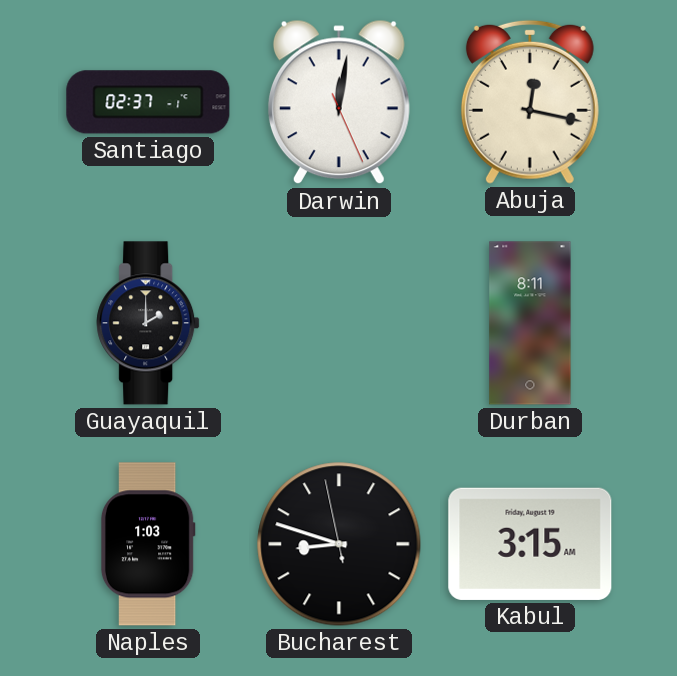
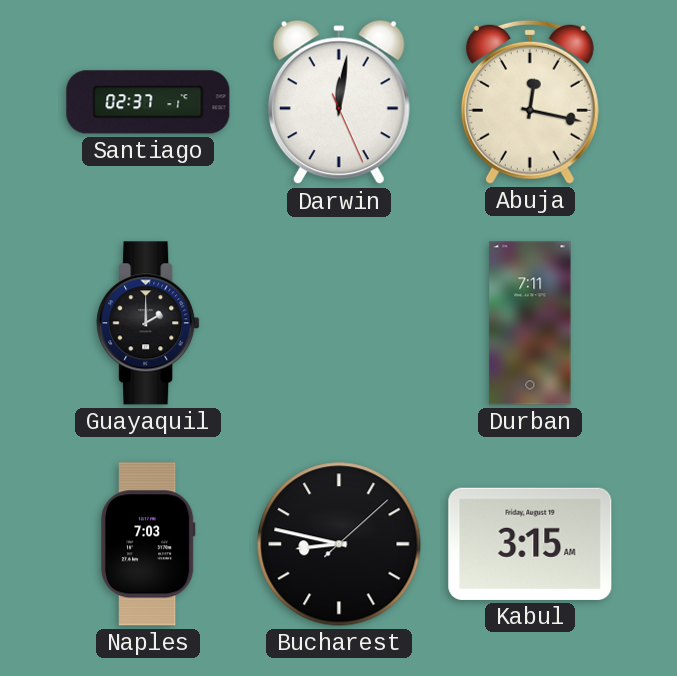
Durban: 8:11 -> 7:11 (530, 323)
Naples: 1:03 -> 7:03 (148, 544)
Bucharest: 8:47:58 -> 8:47:08 (339, 544)
